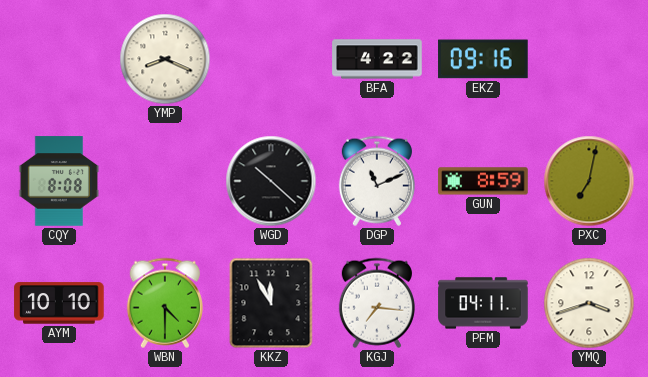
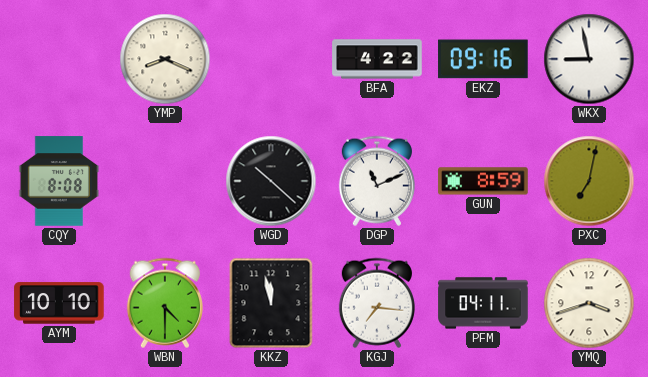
WKX: none -> 8:58 (589, 59)
KKZ: 11:55 -> 11:58 (271, 303)
